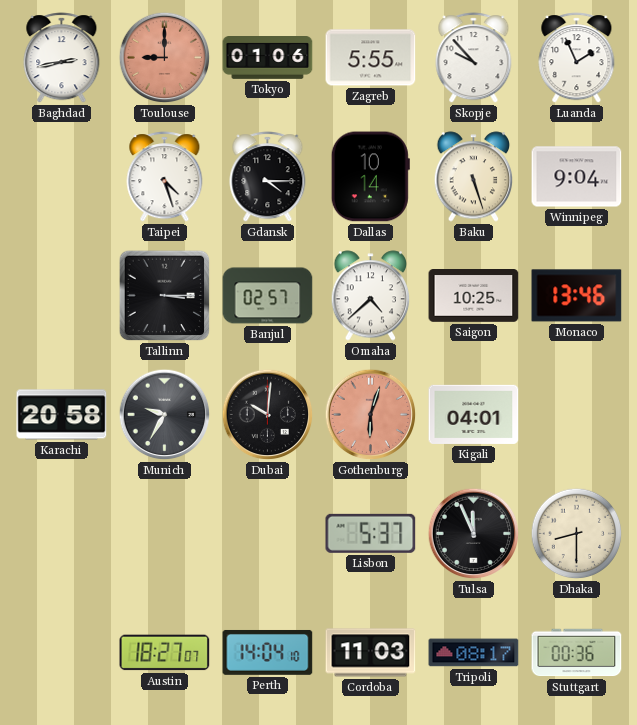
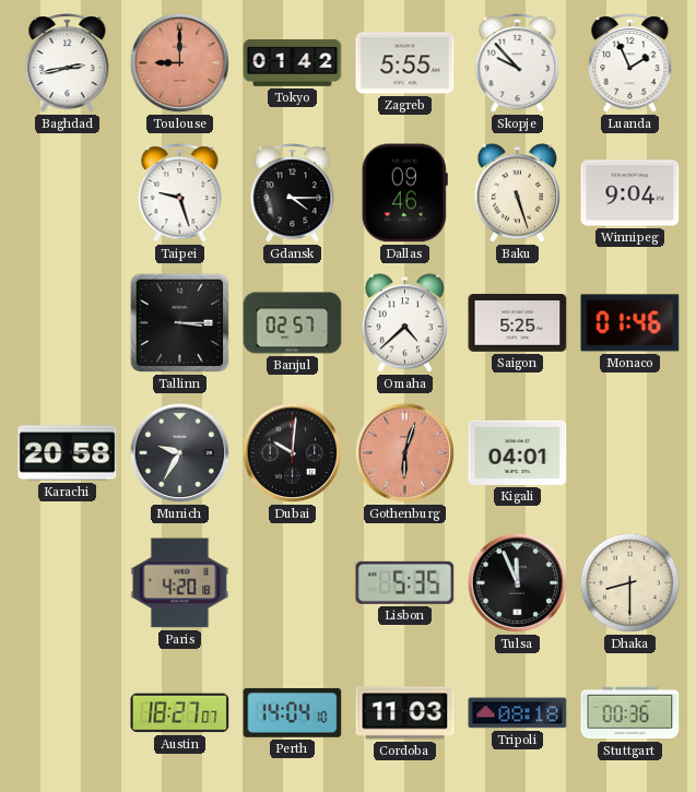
Tokyo: 01:06 -> 01:42 (293, 63)
Taipei: 4:27 -> 9:27 (180, 193)
Dallas: 10:14 -> 09:46 (404, 193)
Saigon: 10:25 -> 5:25 (518, 323)
Monaco: 13:46 -> 01:46 (630, 323)
Paris: none -> 4:20 (180, 583)
Lisbon: 5:37 -> 5:35 (405, 582)
Tripoli: 08:17 -> 08:18 (518, 713)
